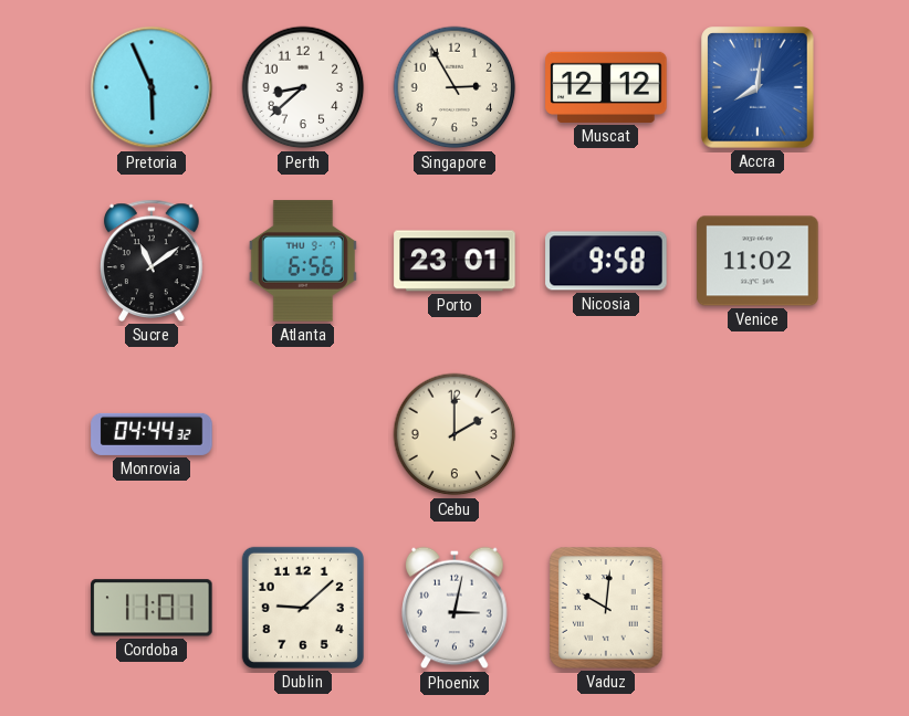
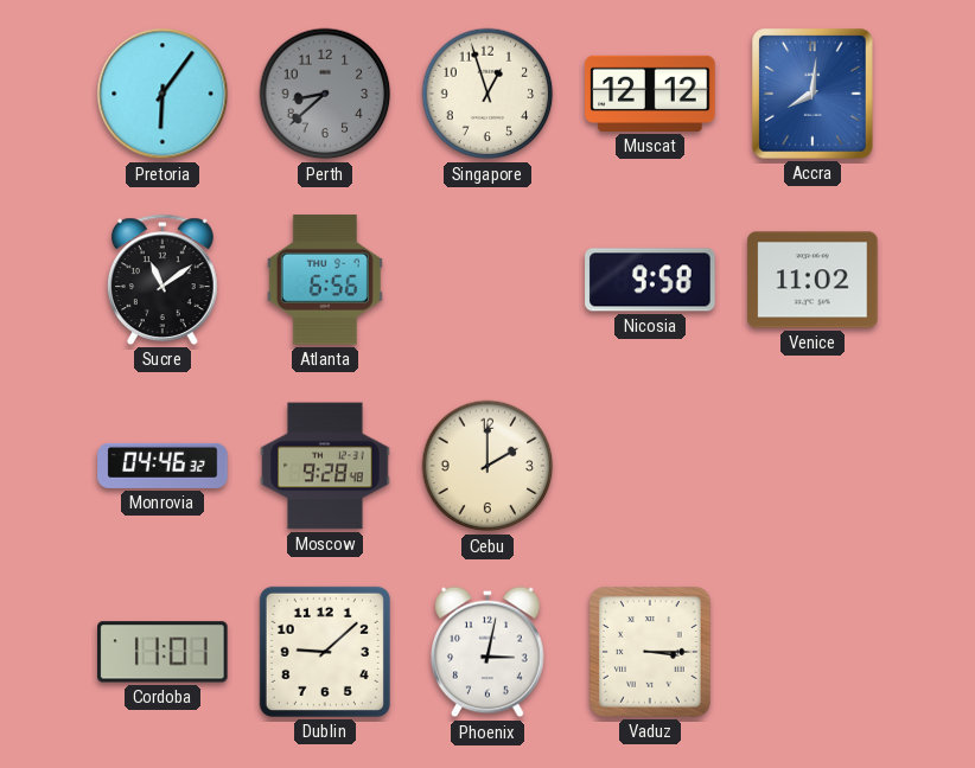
Pretoria: 5:56 -> 6:06 (162, 94)
Perth dial: white -> grey (325, 94)
Singapore: 2:55 -> 12:57 (487, 94)
Porto: 23:01 -> none (454, 261)
Monrovia: 04:44 -> 04:46 (162, 466)
Moscow: none -> 9:28 (325, 466)
Vaduz: 10:01 -> 3:15 (650, 652)
